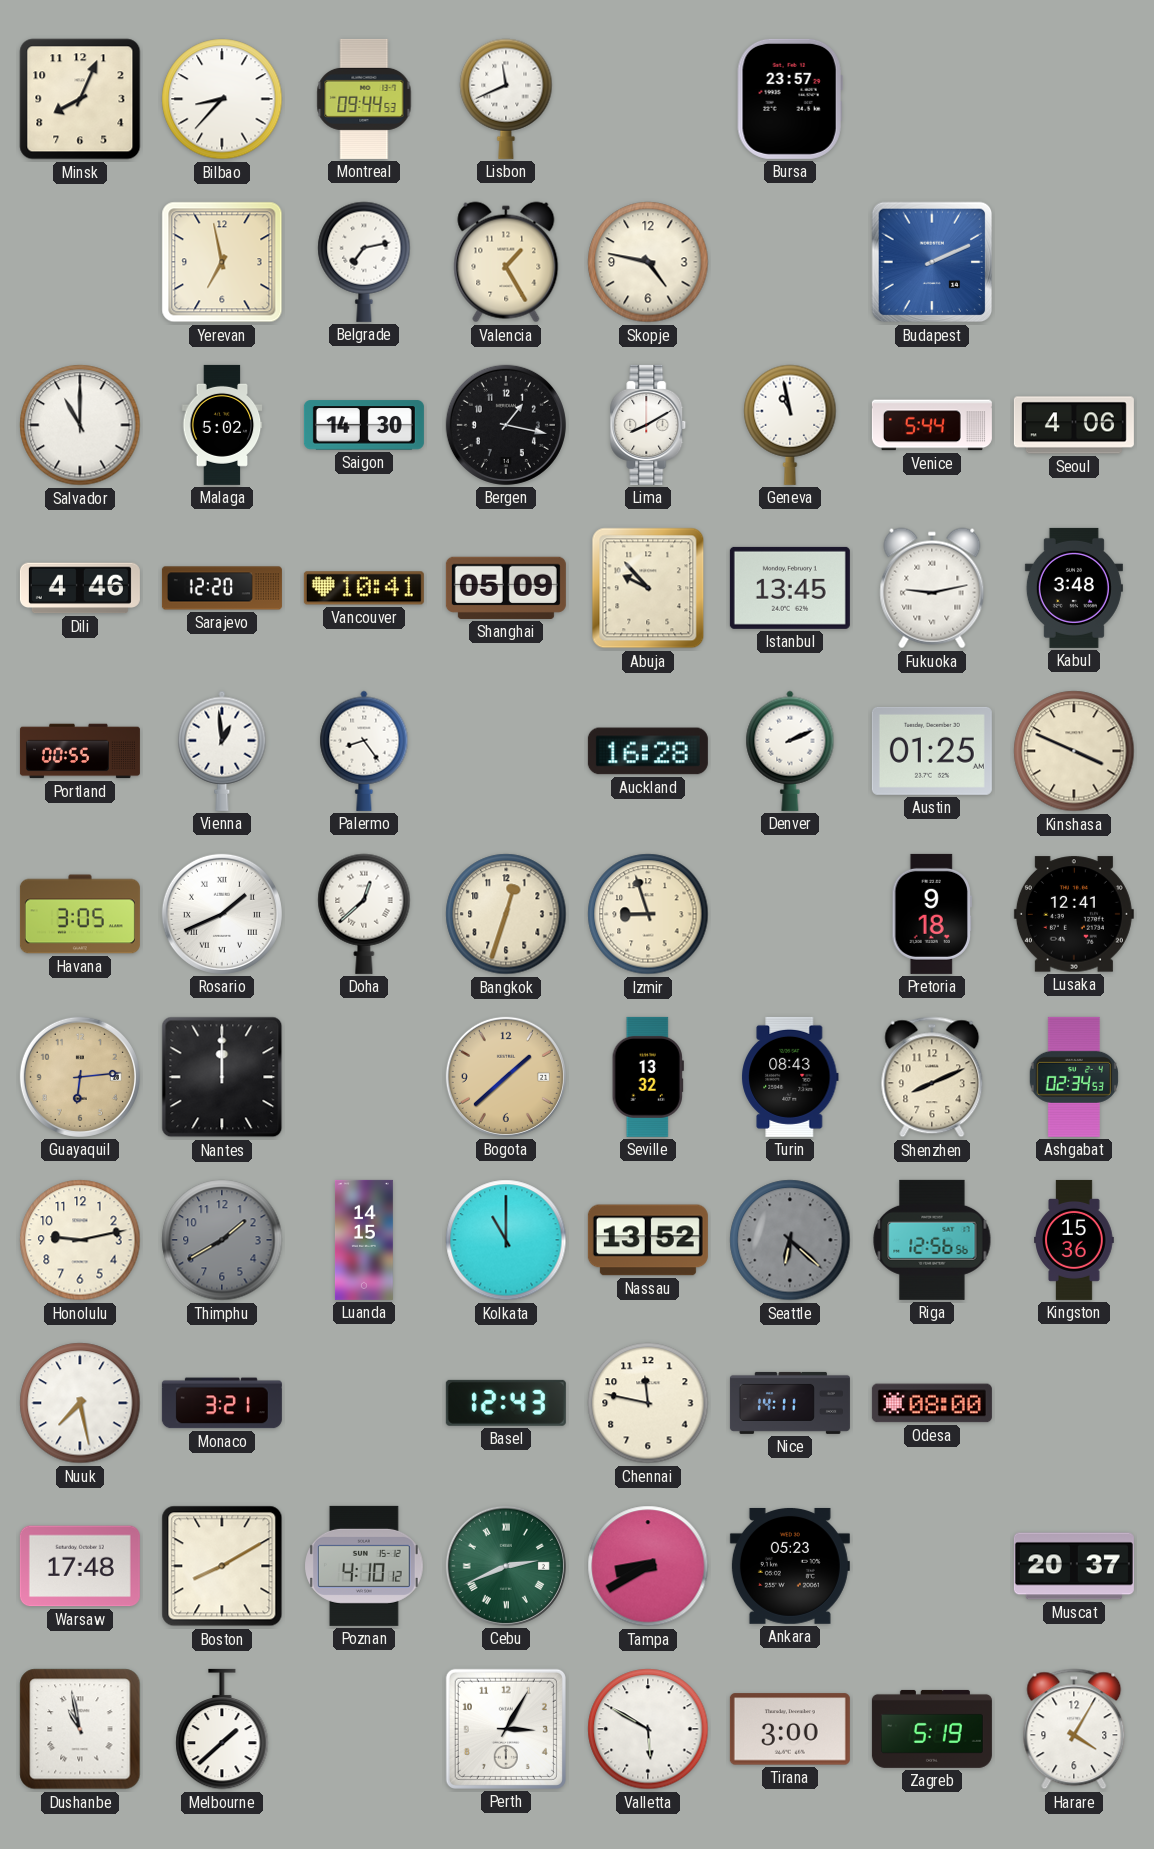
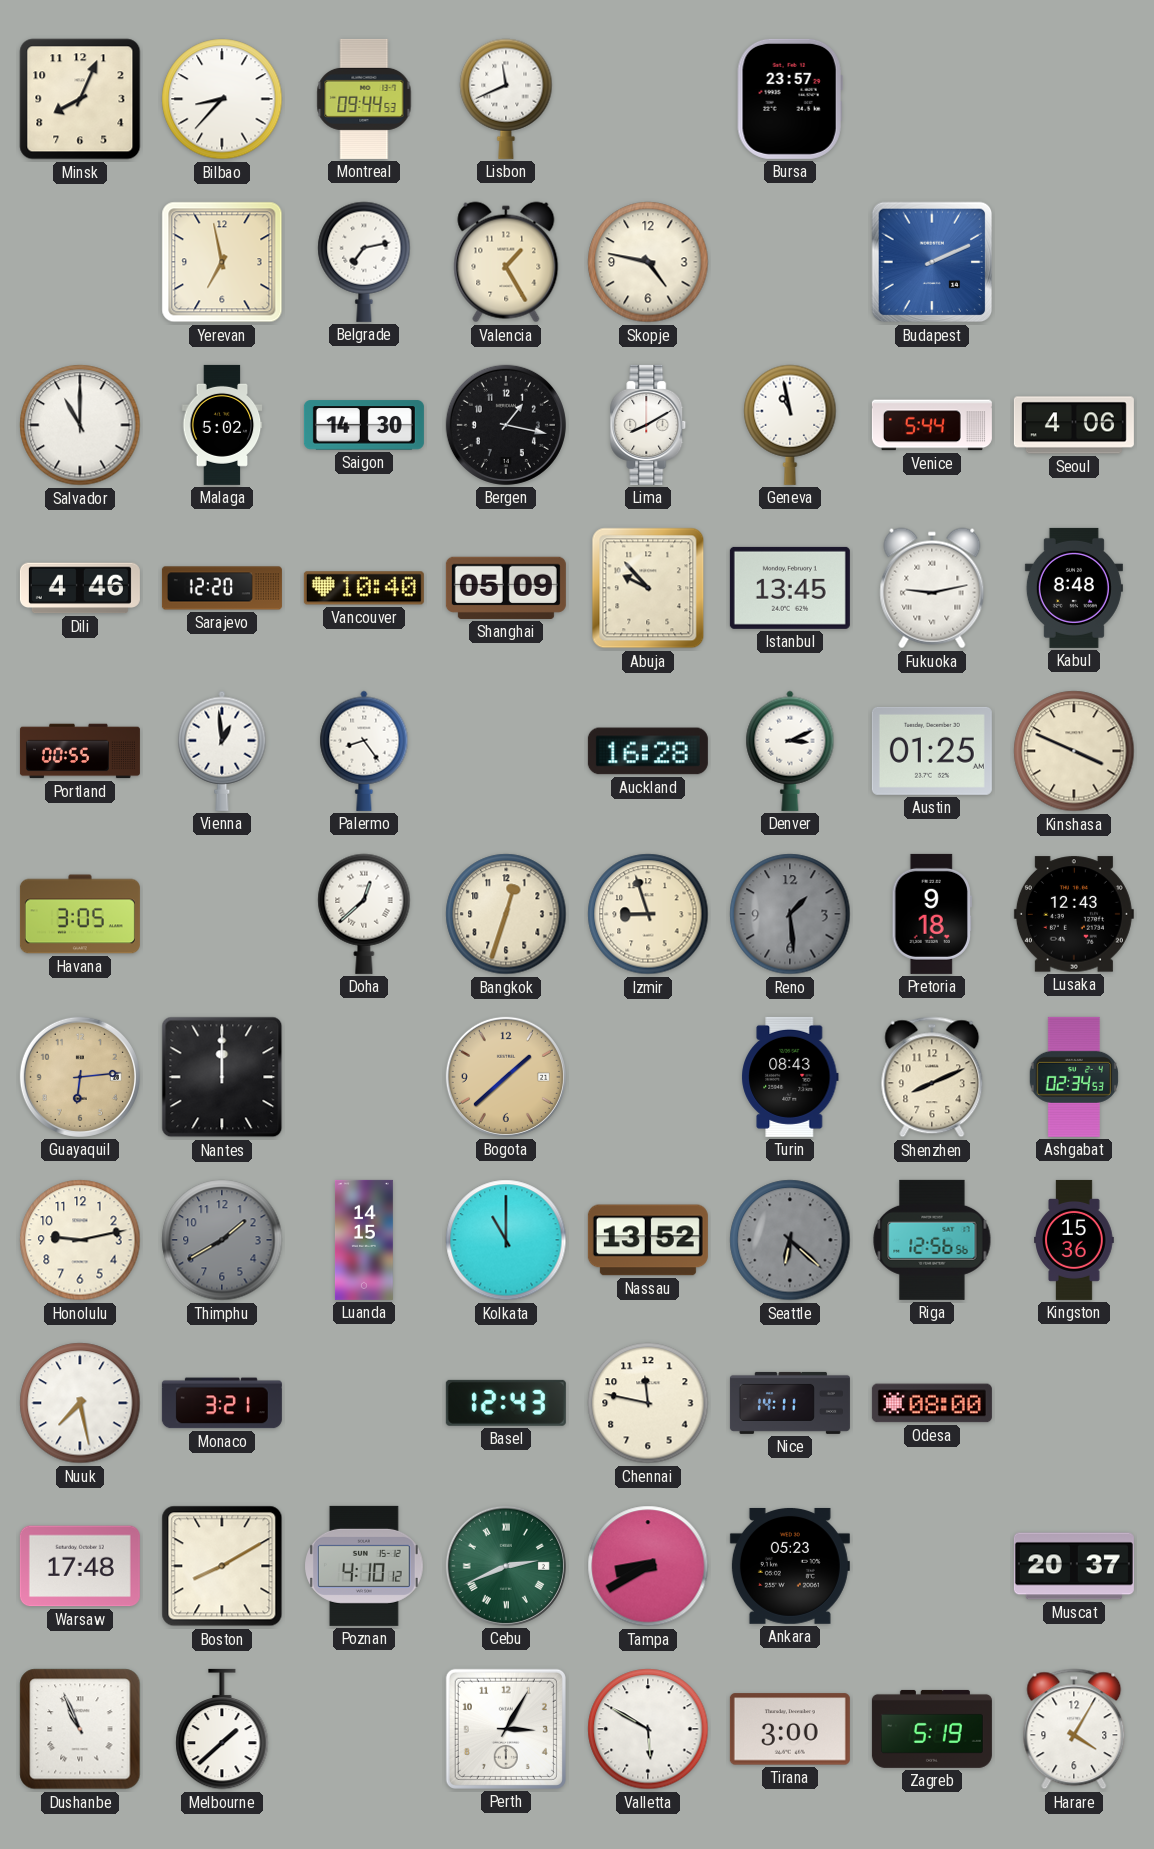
Vancouver: 10:41 -> 10:40 (364, 588)
Kabul: 3:48 -> 8:48 (1074, 588)
Denver: 2:11 -> 3:11 (790, 751)
Rosario: 1:41 -> none (222, 914)
Reno: none -> 1:29 (790, 914)
Lusaka: 12:41 -> 12:43 (1074, 914)
Seville: 13:32 -> none (648, 1077)
Dushanbe: 10:58 -> 10:56 (80, 1729)
